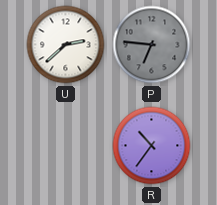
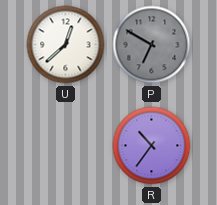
U: 2:38 -> 12:38 (66, 45)
P: 6:46 -> 6:50 (152, 45)
